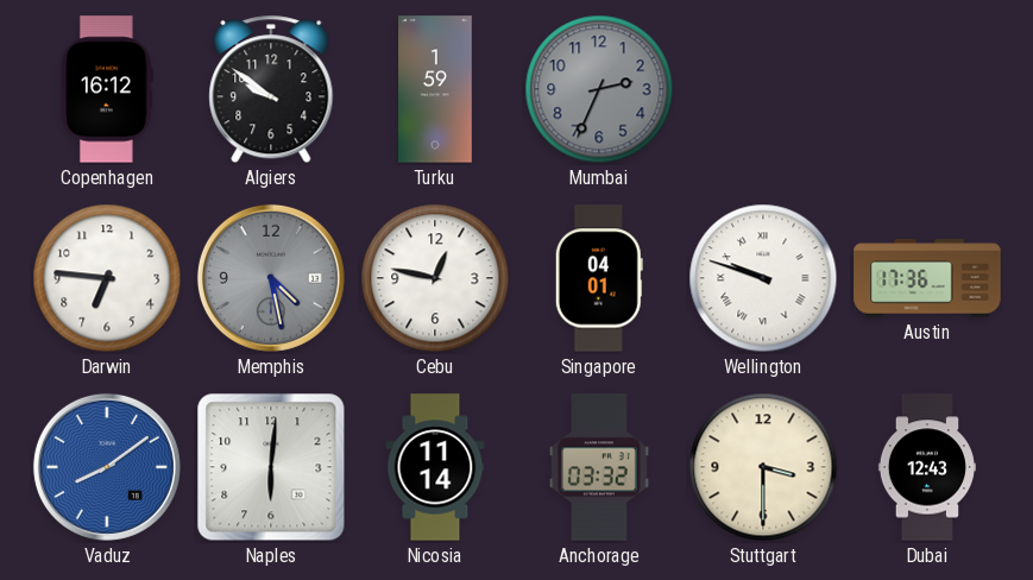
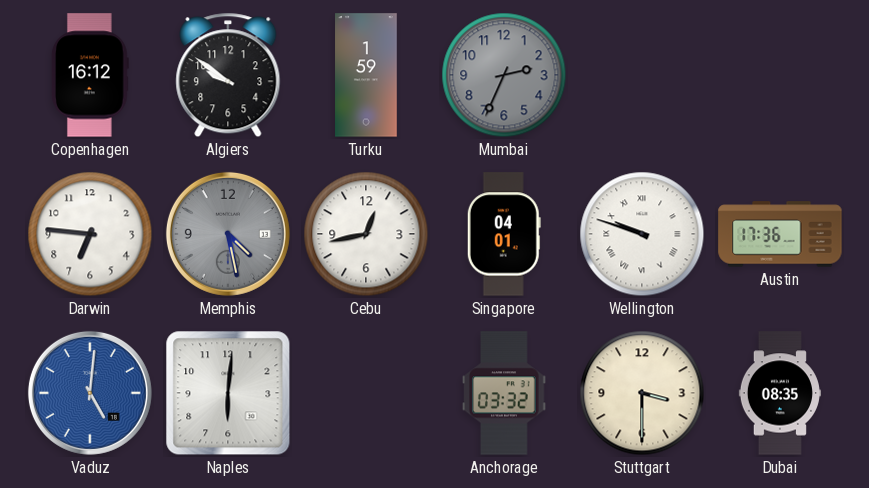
Cebu: 12:47 -> 12:43 (366, 234)
Vaduz: 8:09 -> 5:01 (90, 393)
Nicosia: 11:14 -> none (435, 467)
Dubai: 12:43 -> 08:35 (780, 393)
